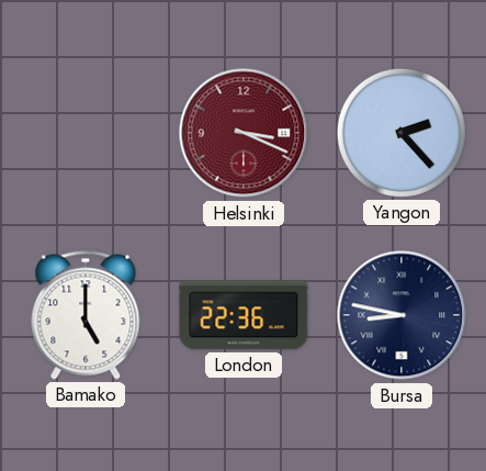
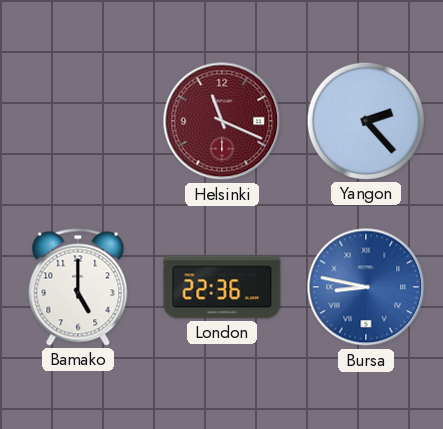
Helsinki: 3:19 -> 11:19 (222, 121)
Bursa dial: navy -> blue (366, 287)
